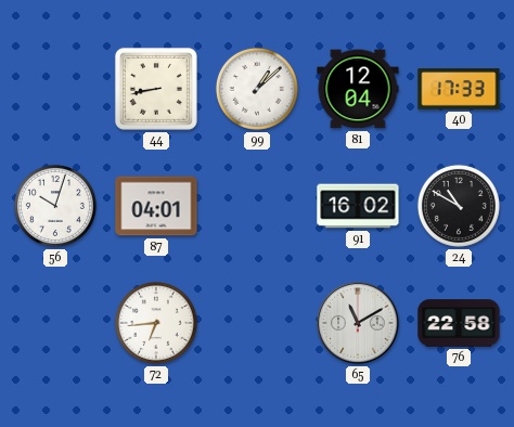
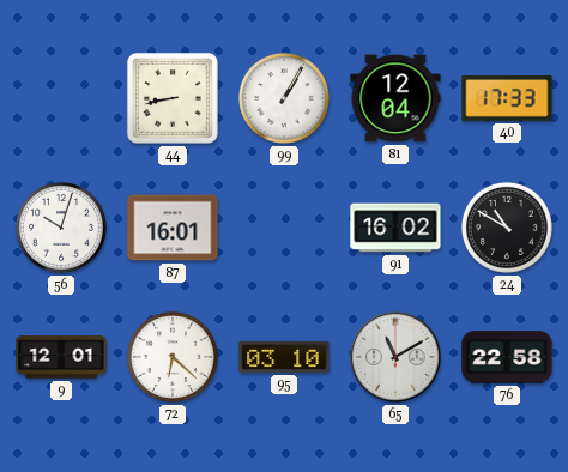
99: 1:08 -> 1:05 (284, 98)
87: 04:01 -> 16:01 (173, 228)
9: none -> 12:01 (61, 357)
72: 6:44 -> 6:22 (173, 357)
95: none -> 03:10 (284, 357)
